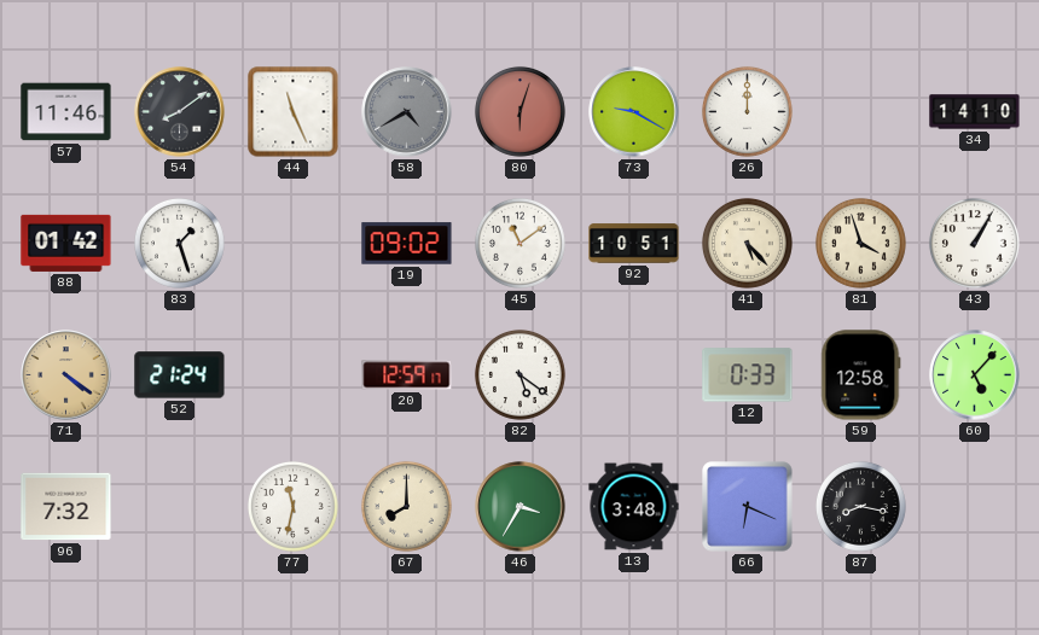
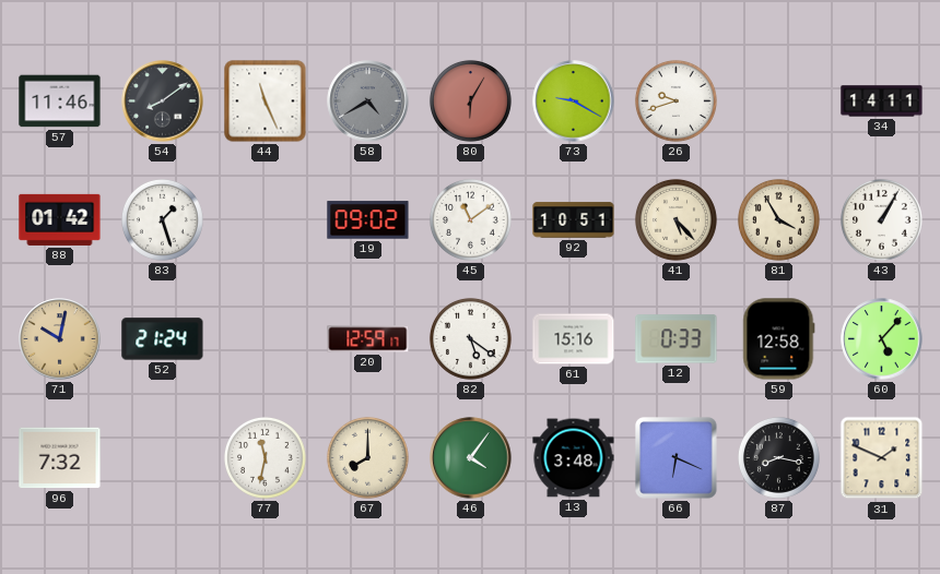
80: 6:03 -> 6:05 (470, 100)
26: 12:00 -> 9:42 (675, 100)
34: 14:10 -> 14:11 (882, 101)
81: 3:57 -> 3:55 (778, 219)
71: 4:21 -> 10:02 (60, 339)
61: none -> 15:16 (574, 339)
46: 3:35 -> 4:06 (471, 458)
31: none -> 1:49 (882, 458)
